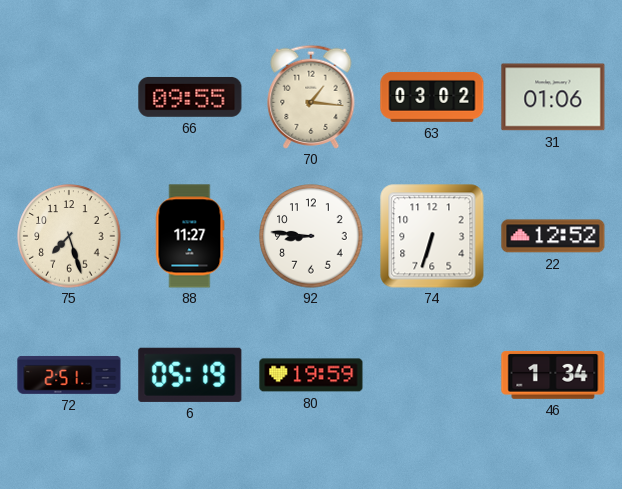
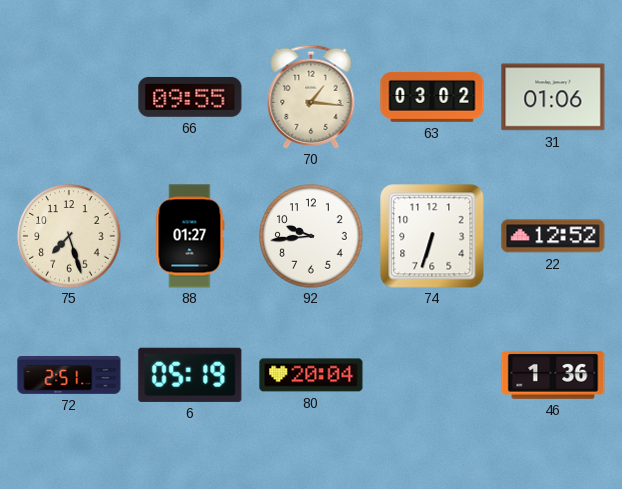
88: 11:27 -> 01:27 (190, 236)
92: 8:46 -> 9:44 (311, 236)
80: 19:59 -> 20:04 (311, 375)
46: 1:34 -> 1:36 (553, 375)
